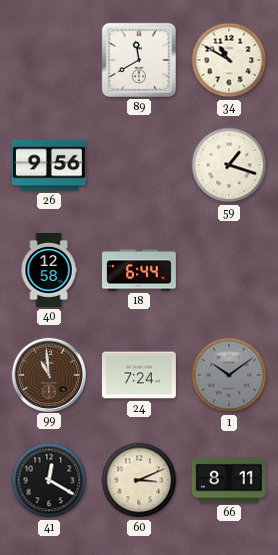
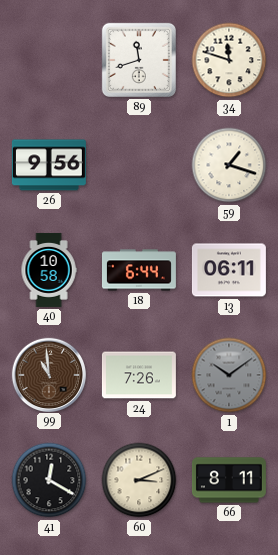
89: 11:40 -> 11:42 (139, 60)
34: 10:50 -> 11:48 (229, 60)
40: 12:58 -> 10:58 (49, 270)
13: none -> 06:11 (229, 270)
24: 7:24 -> 7:26 (139, 375)
